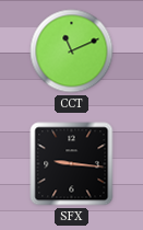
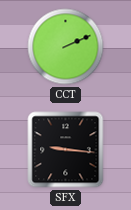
CCT: 11:11 -> 2:11 (66, 47)
